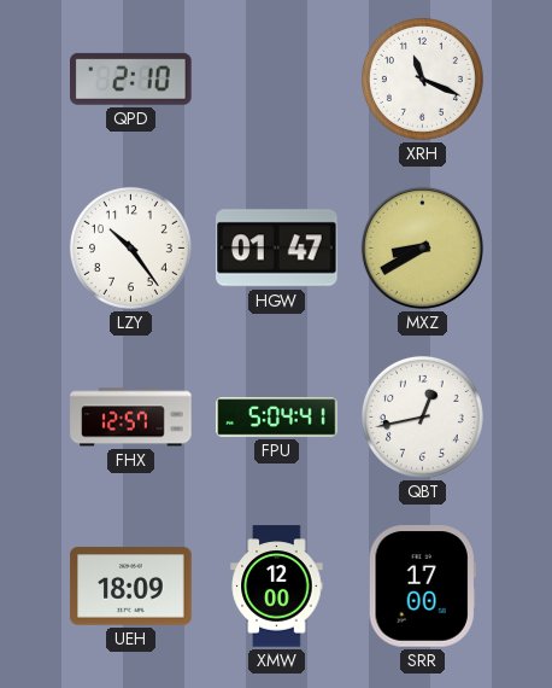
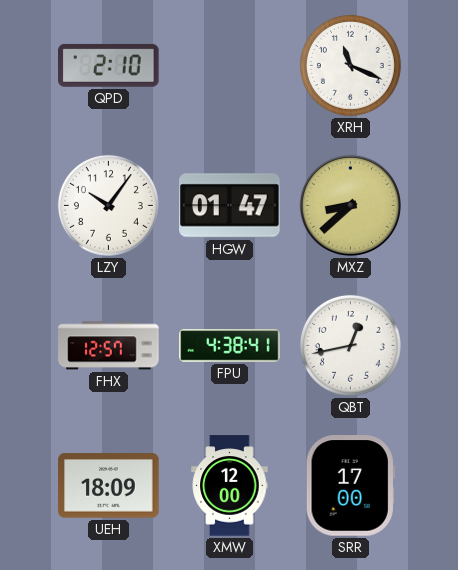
LZY: 10:24 -> 10:06 (108, 205)
MXZ: 8:40 -> 8:38 (350, 205)
FPU: 5:04 -> 4:38 (230, 346)
